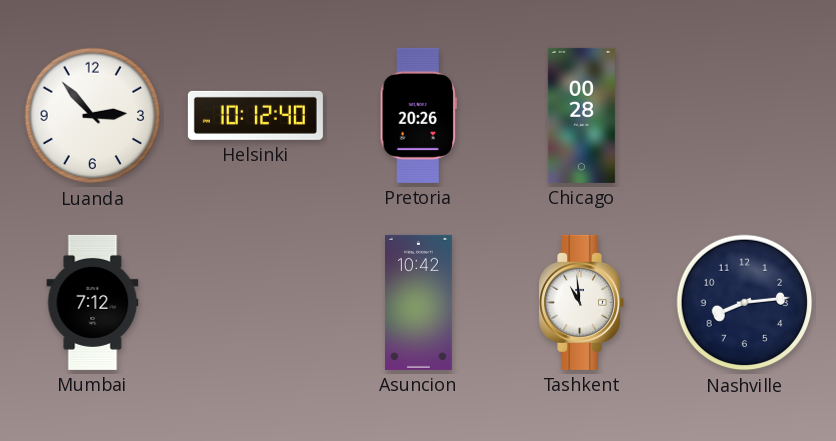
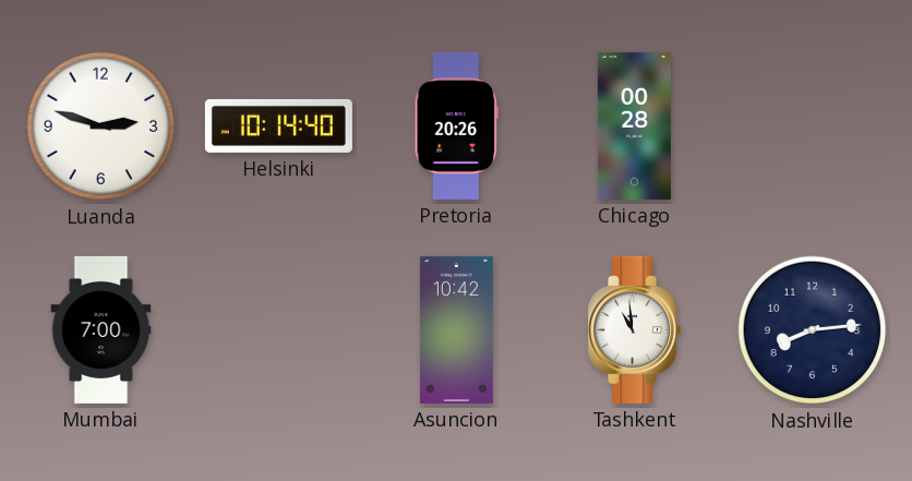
Luanda: 2:53 -> 2:48 (101, 127)
Helsinki: 10:12 -> 10:14 (278, 125)
Mumbai: 7:12 -> 7:00 (101, 329)
